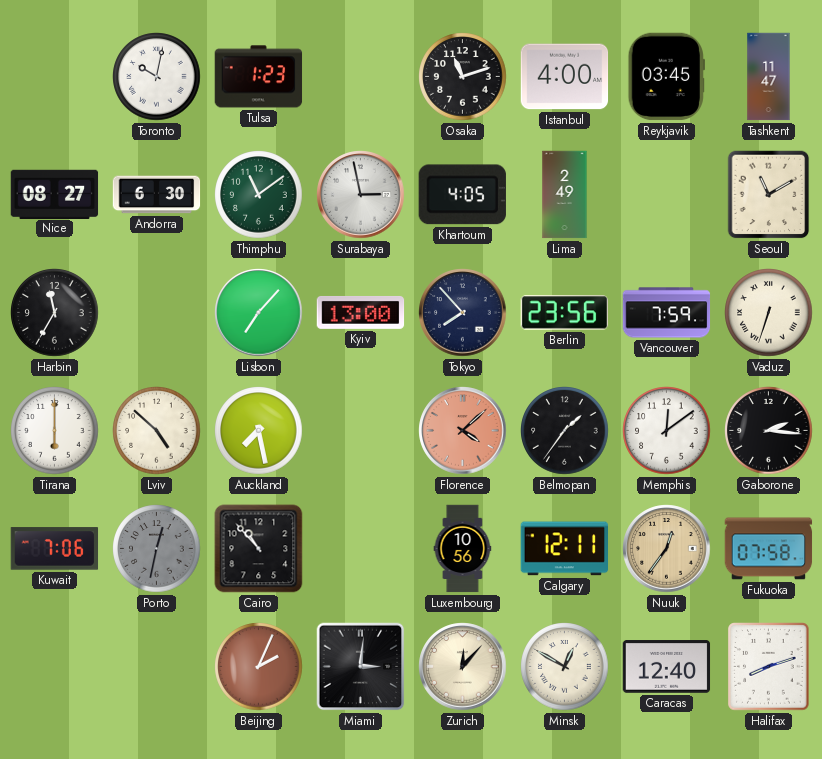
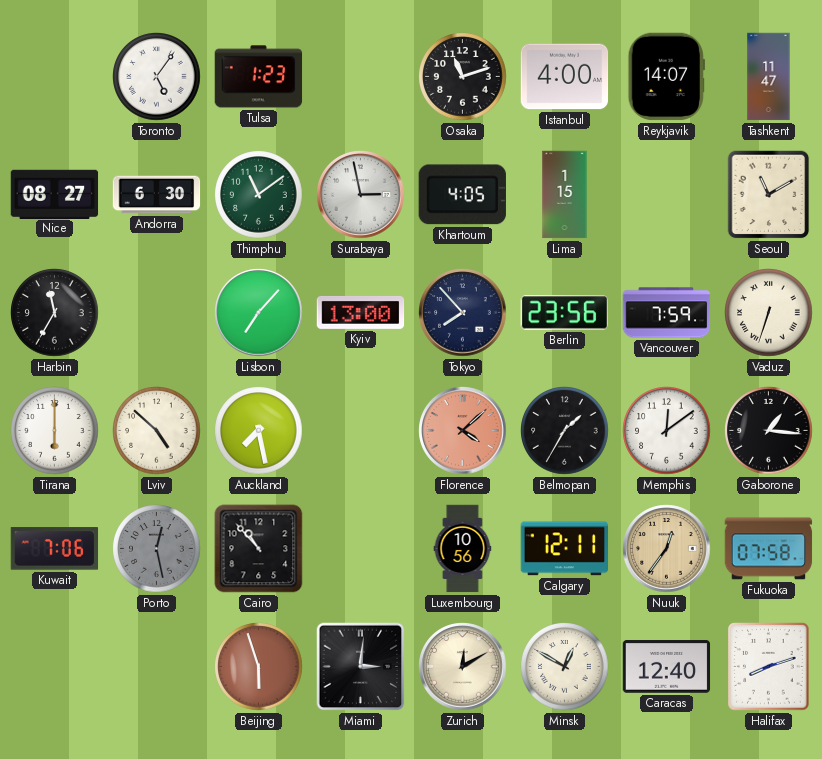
Toronto: 10:02 -> 5:06 (157, 77)
Reykjavik: 03:45 -> 14:07 (666, 77)
Lima: 2:49 -> 1:15 (565, 195)
Belmopan: 1:36 -> 1:35 (565, 431)
Gaborone: 2:16 -> 1:16 (769, 431)
Porto: 12:32 -> 12:28 (157, 549)
Beijing: 2:04 -> 5:57 (259, 667)
Zurich: 12:07 -> 12:10 (463, 667)
